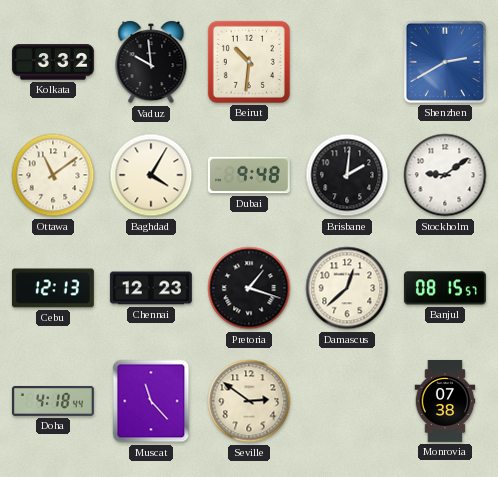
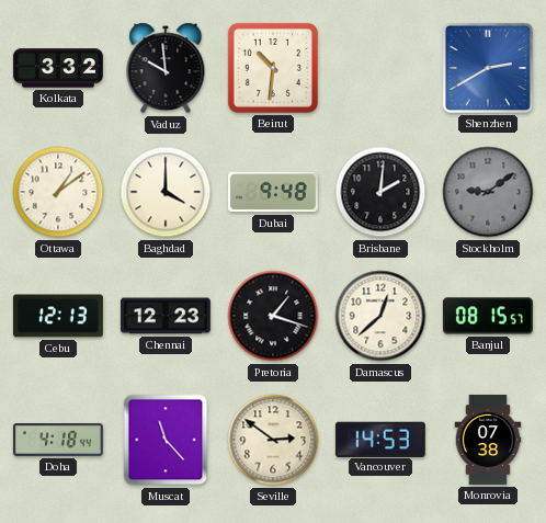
Ottawa: 11:09 -> 1:09 (58, 192)
Baghdad: 4:05 -> 4:00 (166, 192)
Stockholm dial: white -> grey (488, 192)
Vancouver: none -> 14:53 (380, 439)
